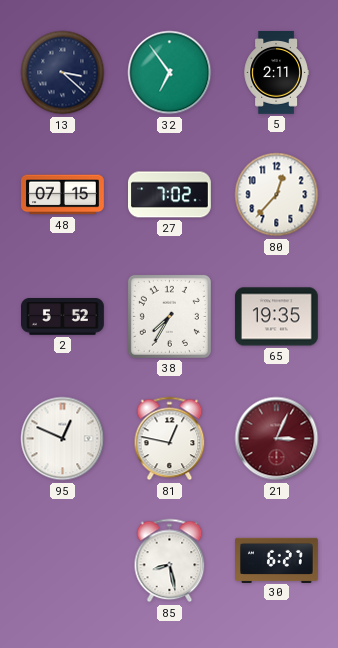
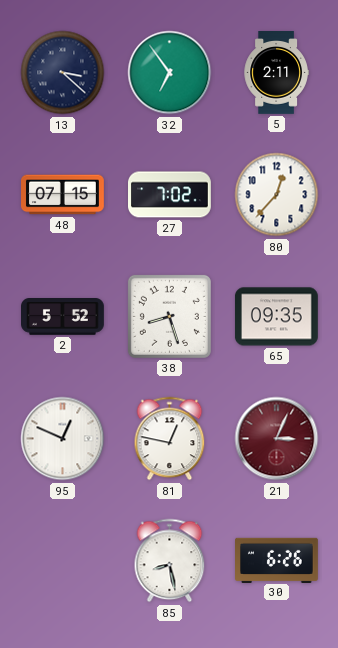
38: 7:35 -> 8:27 (169, 316)
65: 19:35 -> 09:35 (276, 317)
30: 6:27 -> 6:26 (277, 560)
